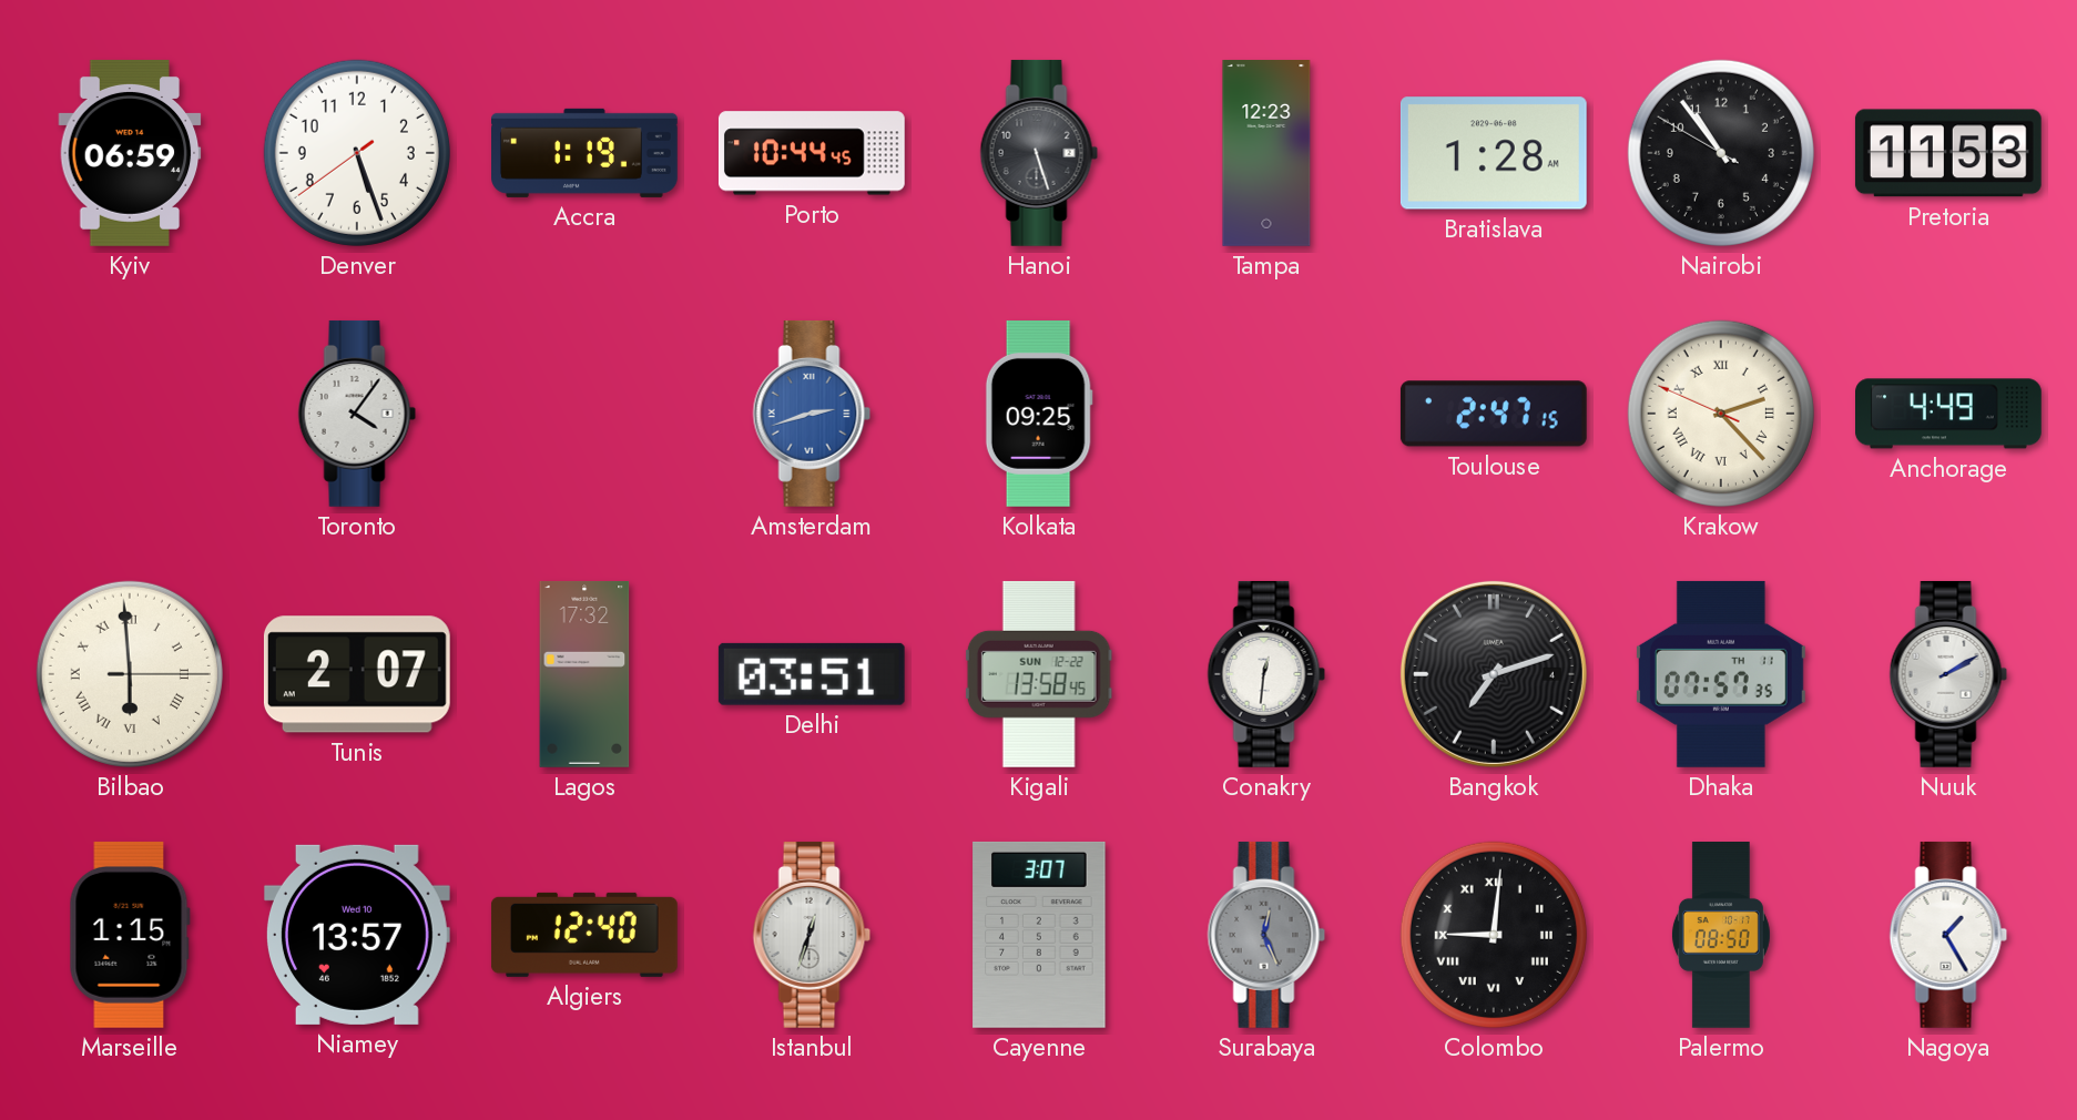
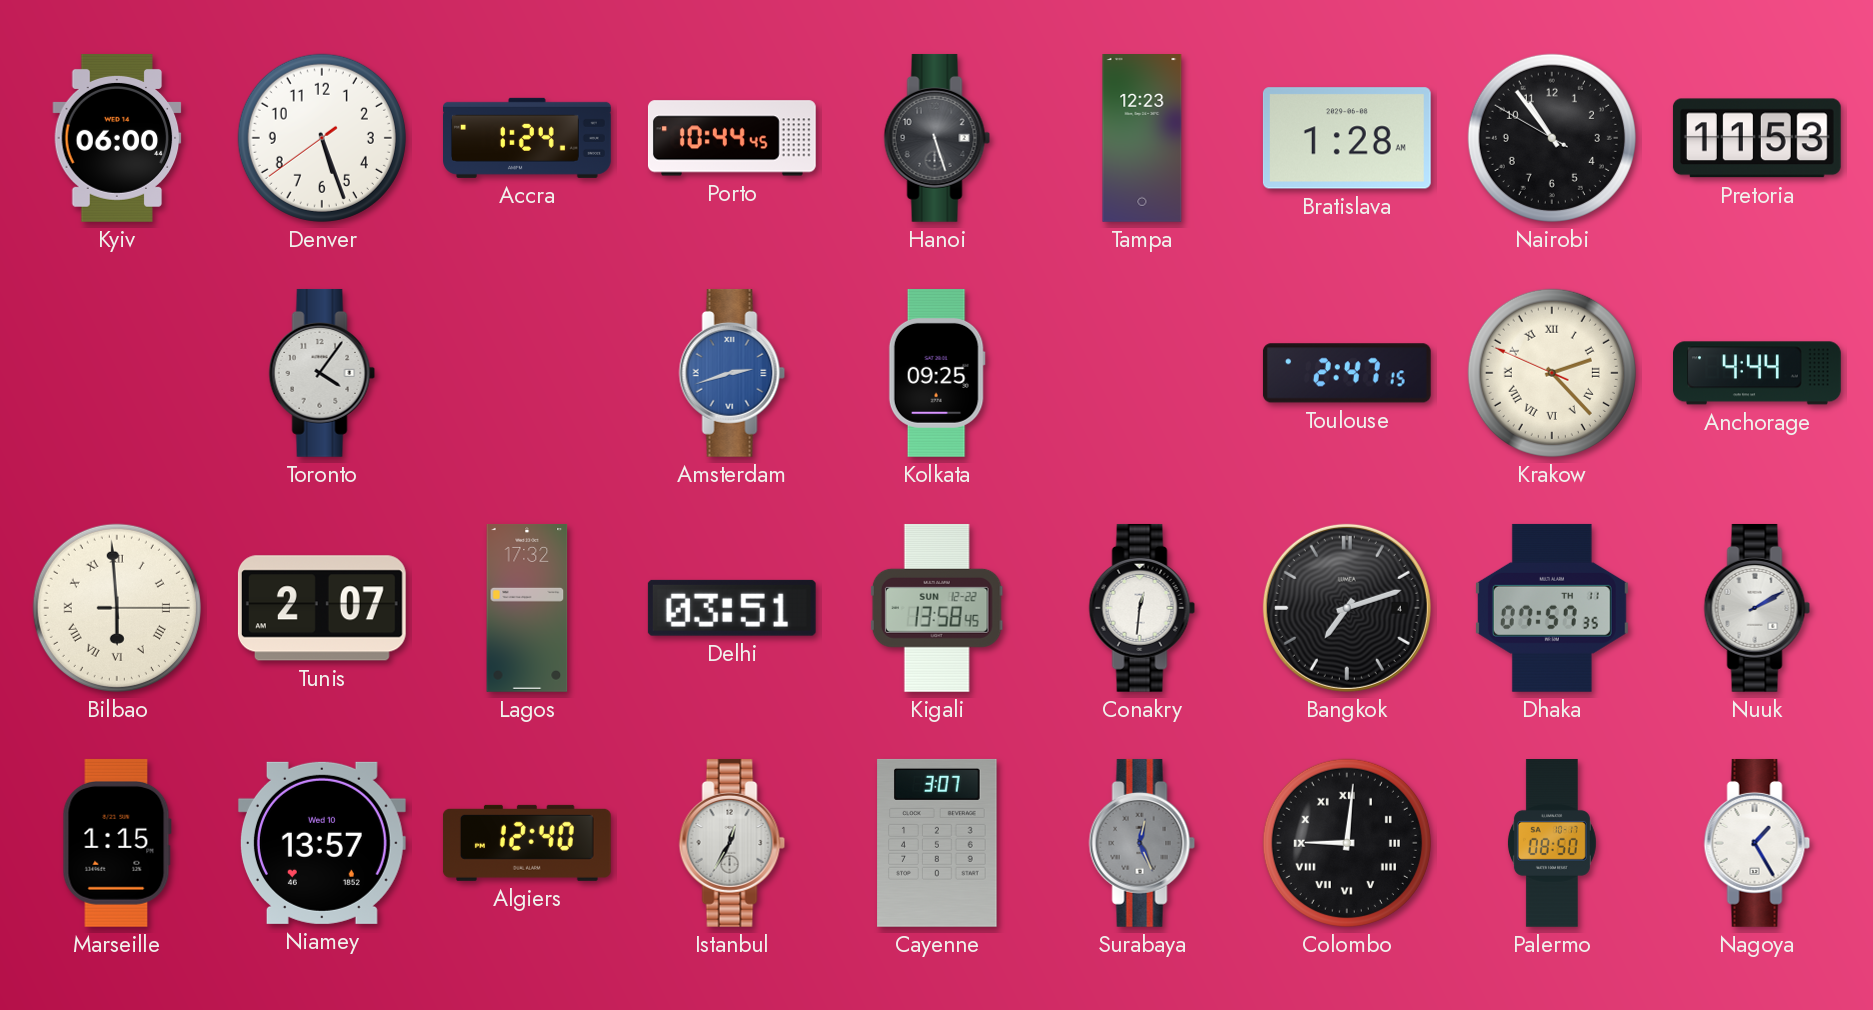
Kyiv: 06:59 -> 06:00 (117, 138)
Accra: 1:19 -> 1:24 (528, 138)
Anchorage: 4:49 -> 4:44 (1758, 373)
Istanbul: 12:33 -> 12:35 (732, 843)
